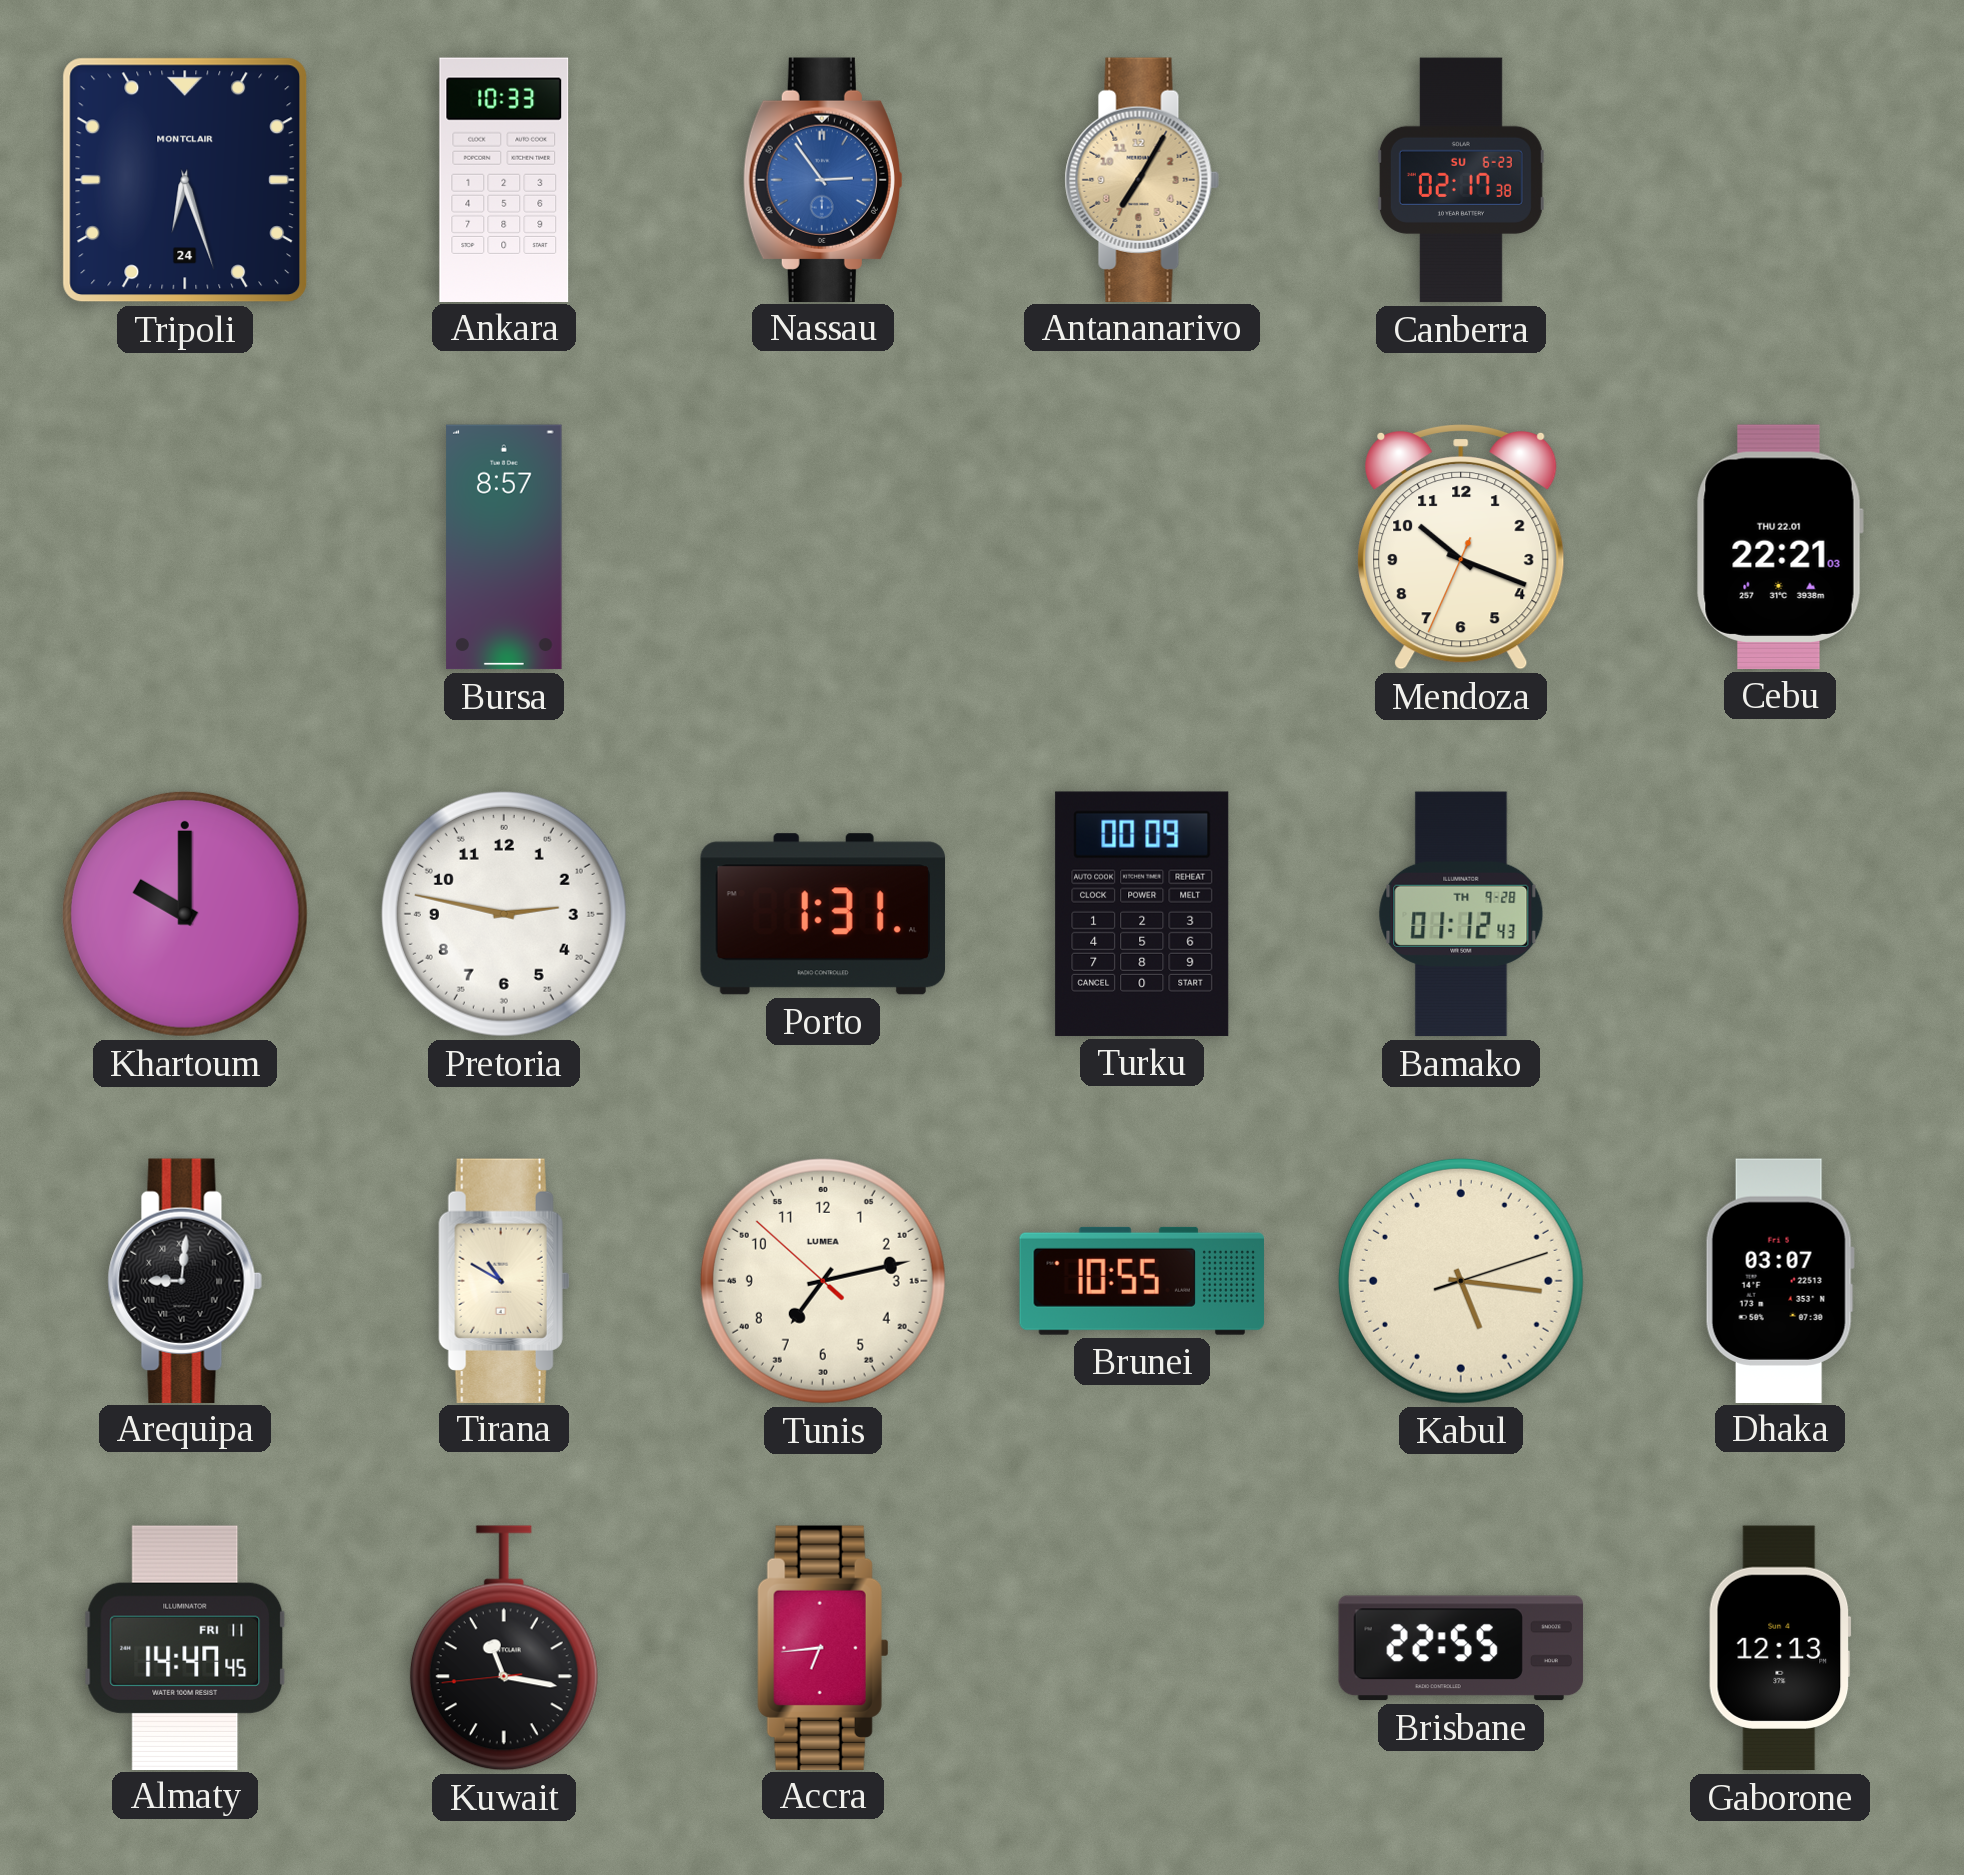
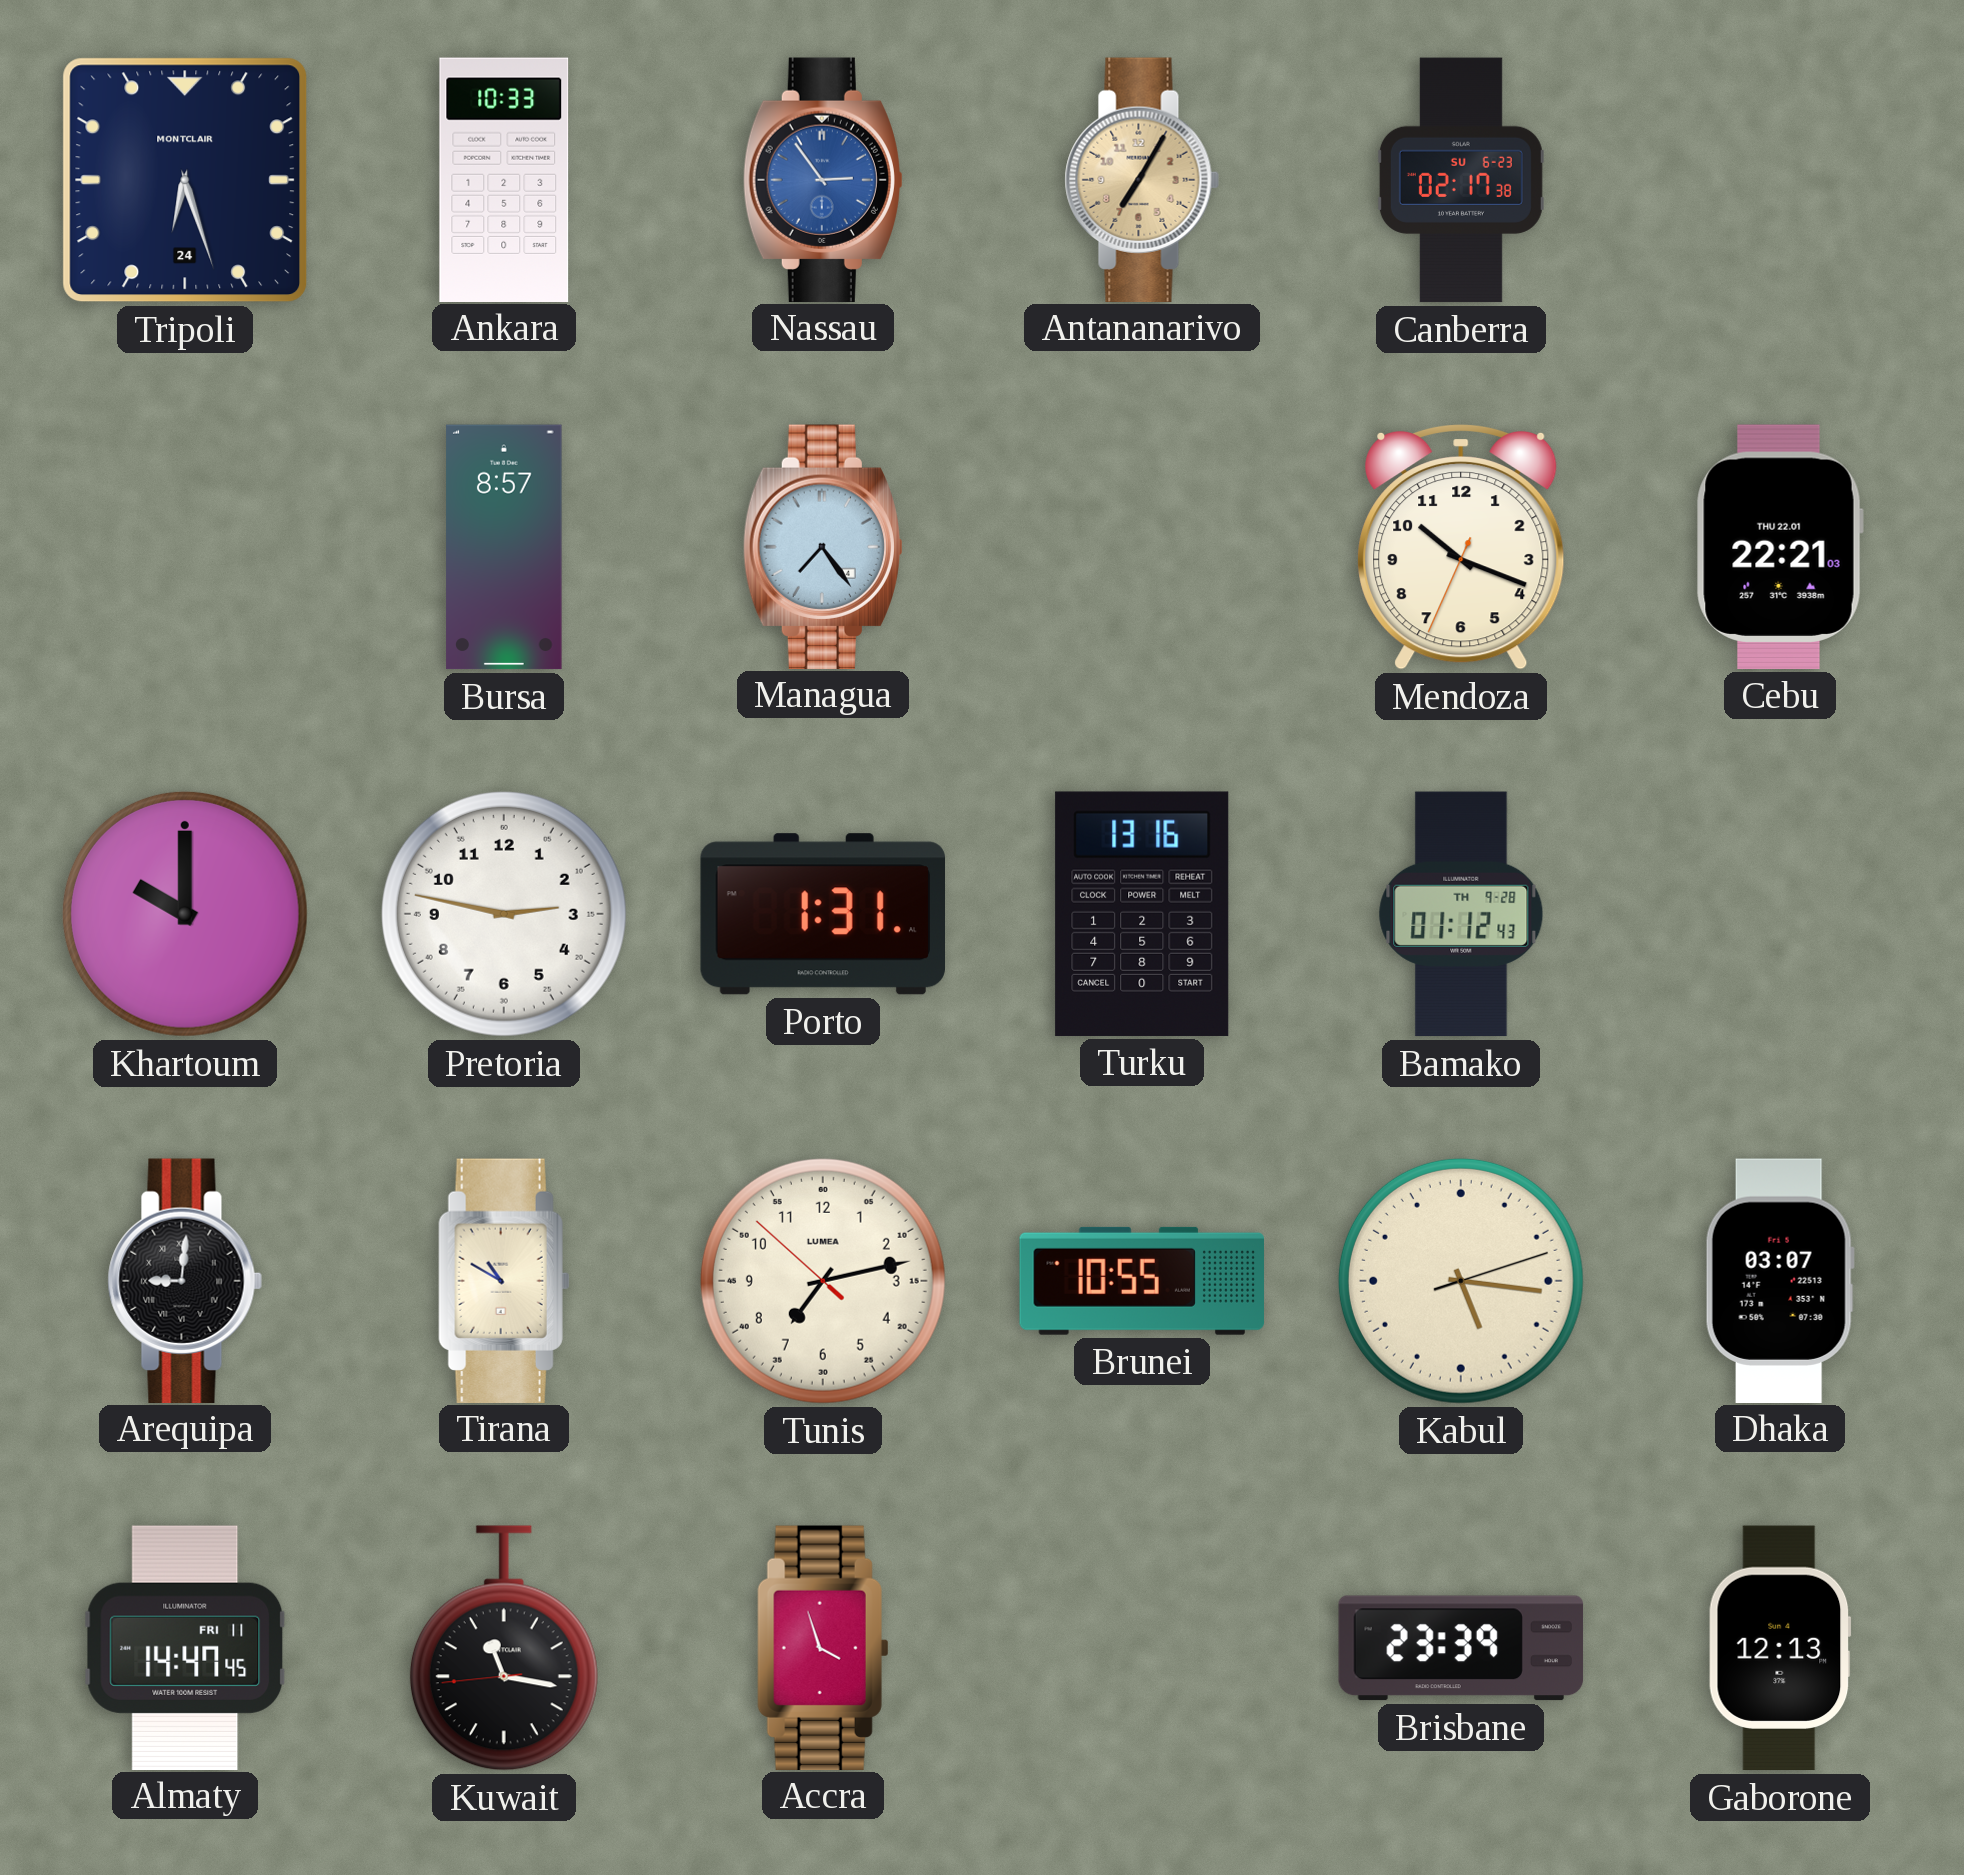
Managua: none -> 7:24 (823, 546)
Turku: 00:09 -> 13:16 (1142, 914)
Accra: 6:44 -> 3:57 (823, 1647)
Brisbane: 22:55 -> 23:39 (1461, 1648)
